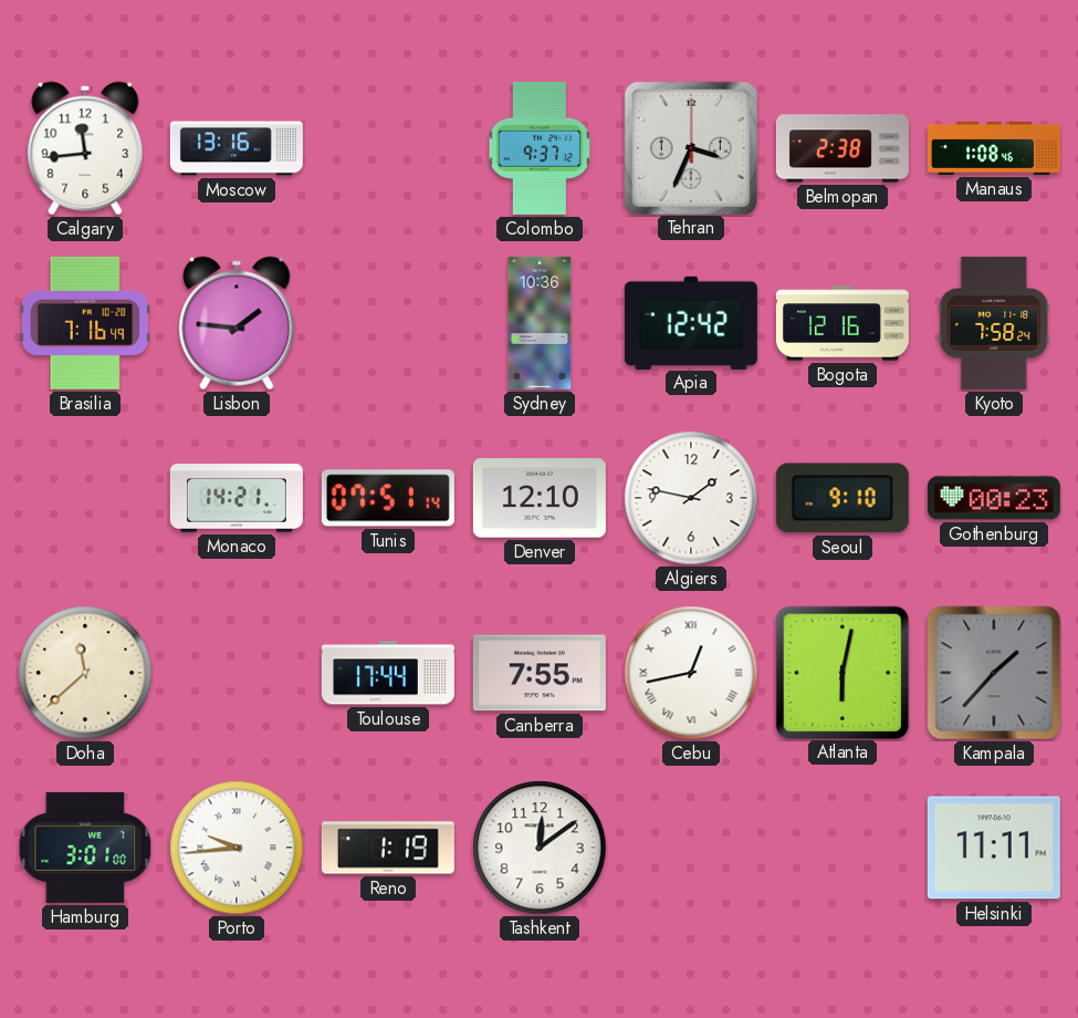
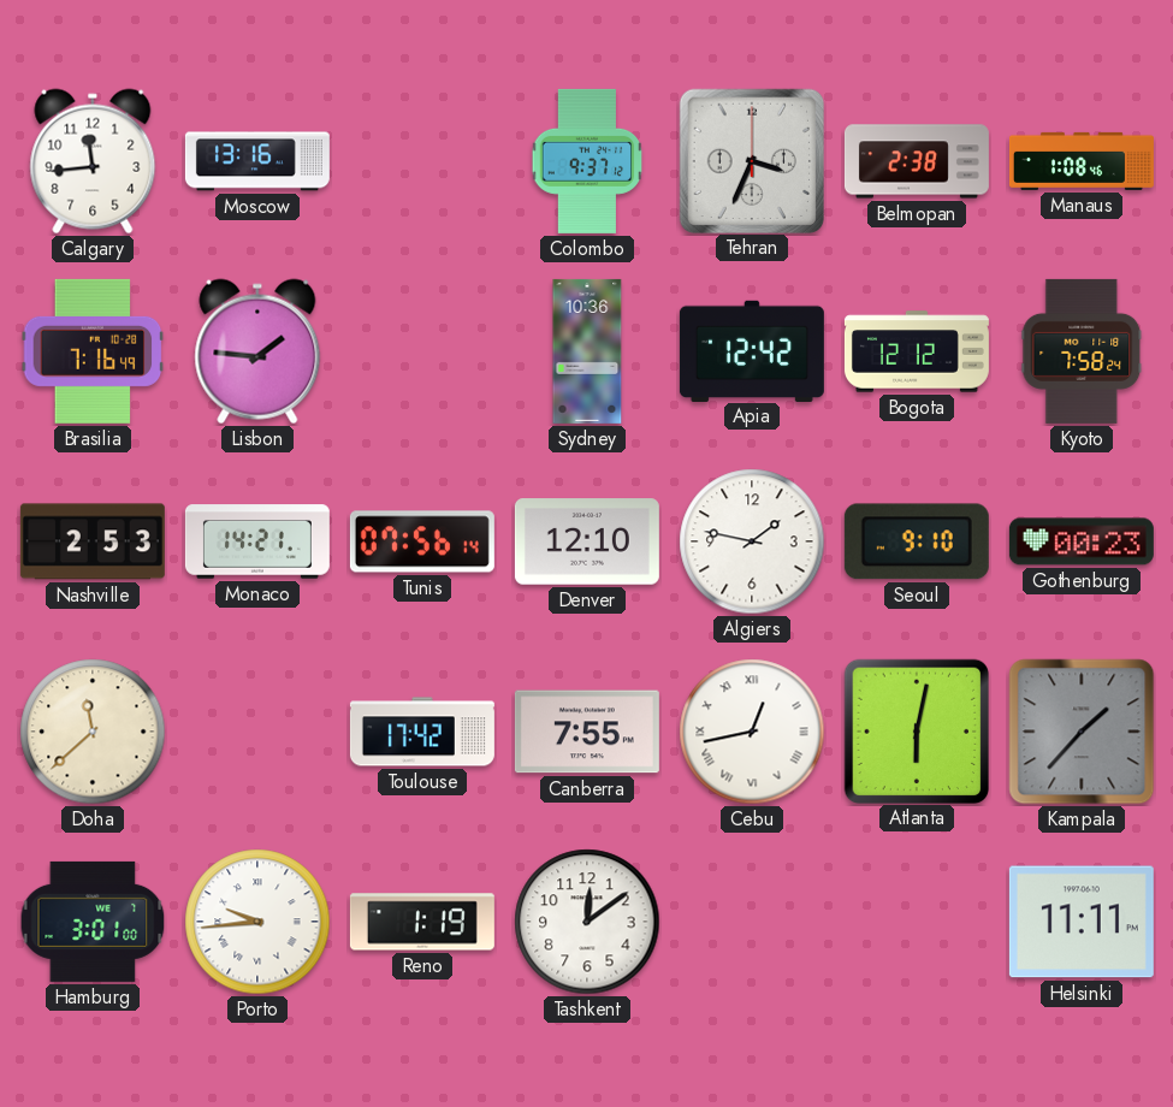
Bogota: 12:16 -> 12:12 (917, 351)
Nashville: none -> 2:53 (93, 541)
Tunis: 07:51 -> 07:56 (422, 541)
Toulouse: 17:44 -> 17:42 (422, 732)
